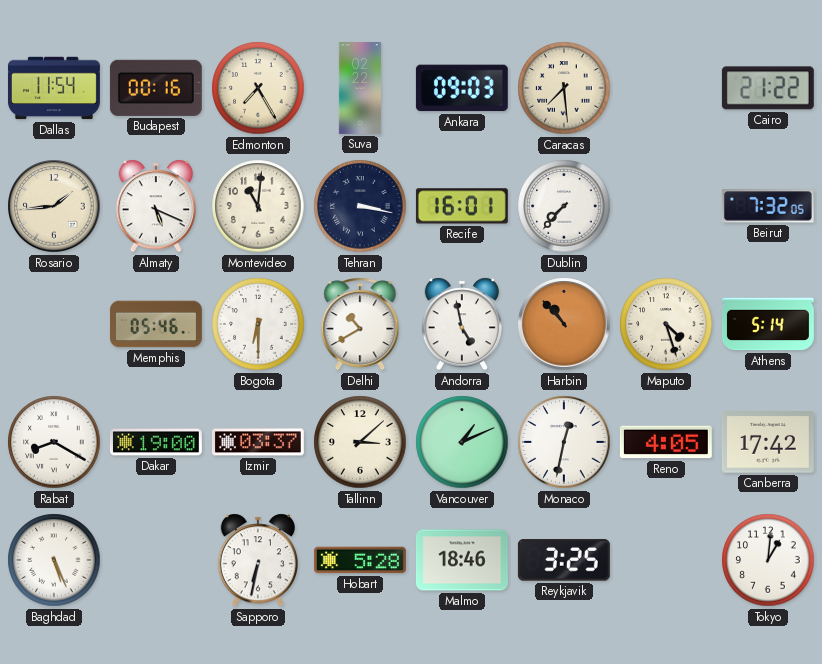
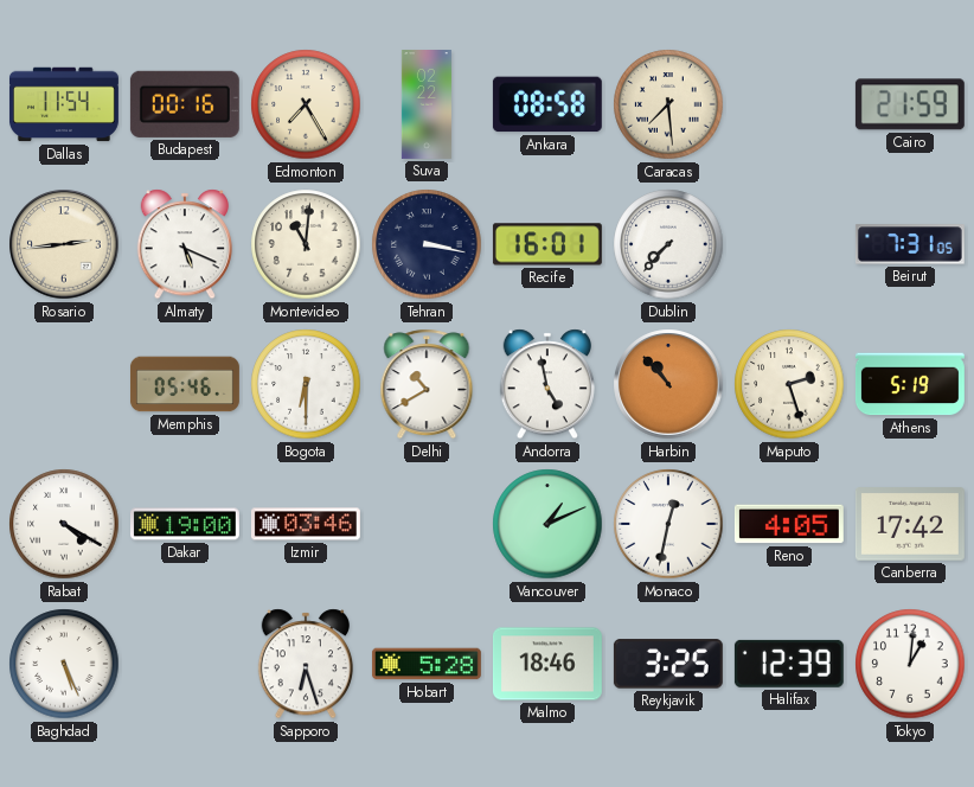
Ankara: 09:03 -> 08:58 (547, 104)
Cairo: 21:22 -> 21:59 (910, 104)
Rosario: 1:44 -> 2:44 (64, 244)
Beirut: 7:32 -> 7:31 (910, 244)
Maputo: 4:27 -> 2:27 (789, 384)
Athens: 5:14 -> 5:19 (910, 384)
Rabat: 8:20 -> 4:20 (64, 524)
Izmir: 03:37 -> 03:46 (306, 524)
Tallinn: 3:08 -> none (360, 442)
Sapporo: 6:32 -> 6:27 (305, 664)
Halifax: none -> 12:39 (789, 664)
